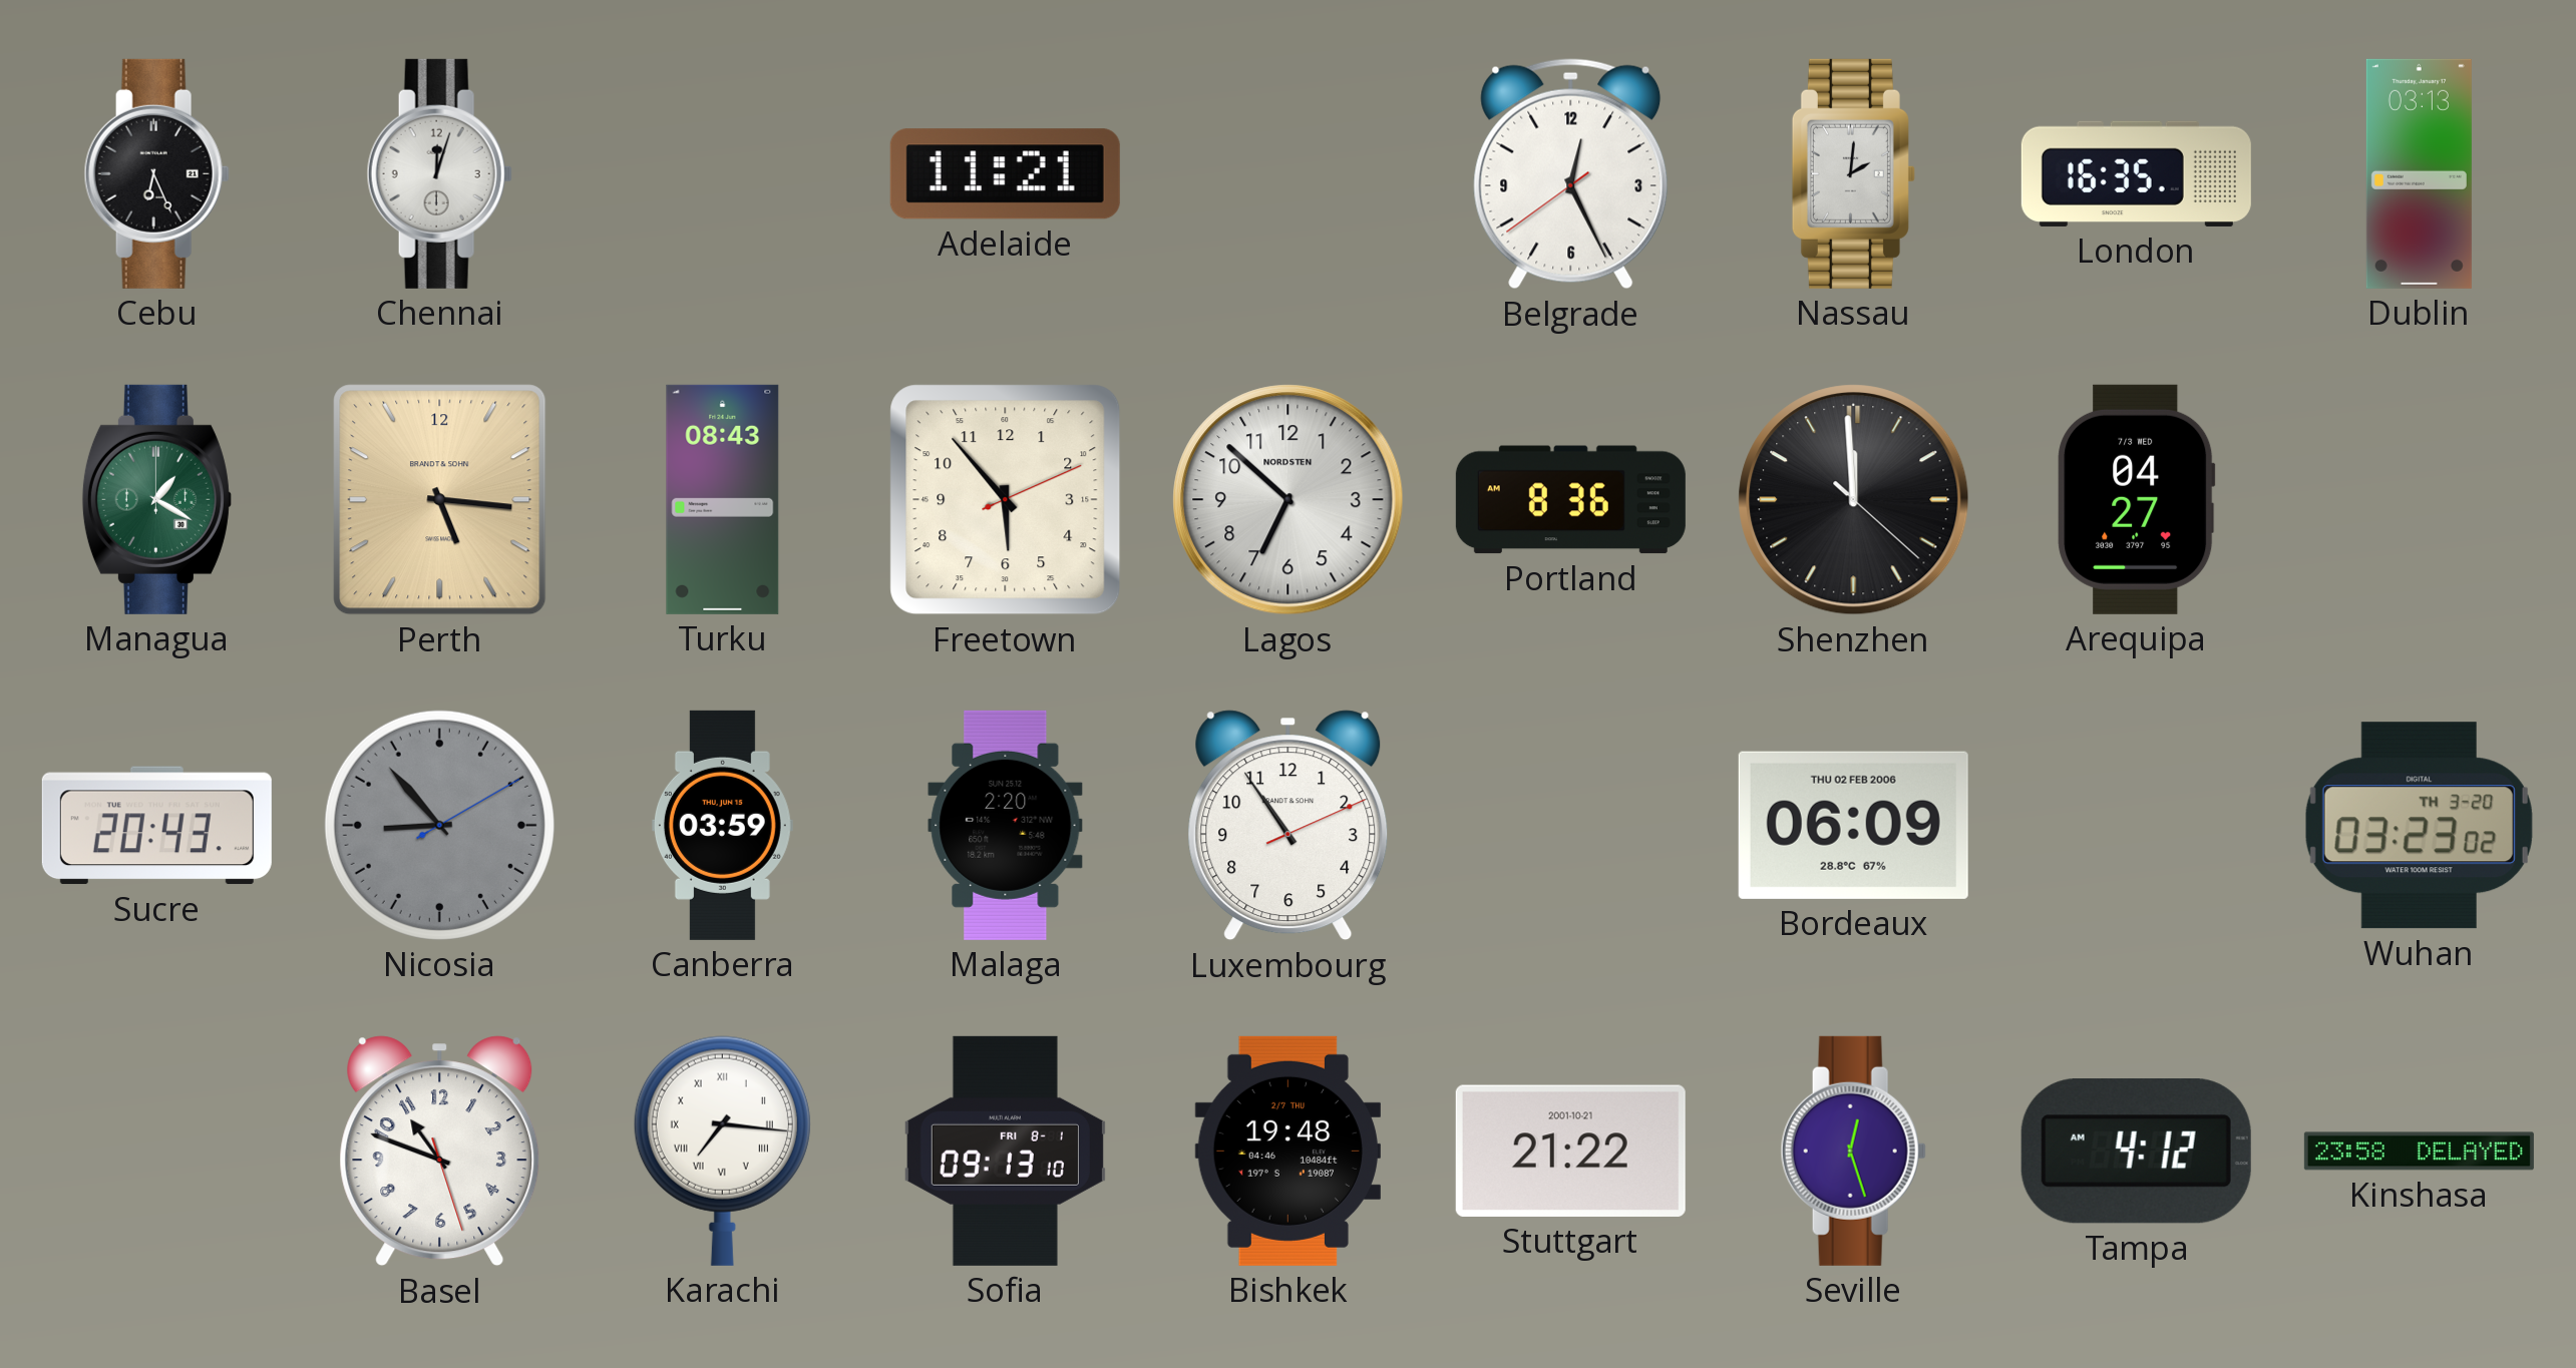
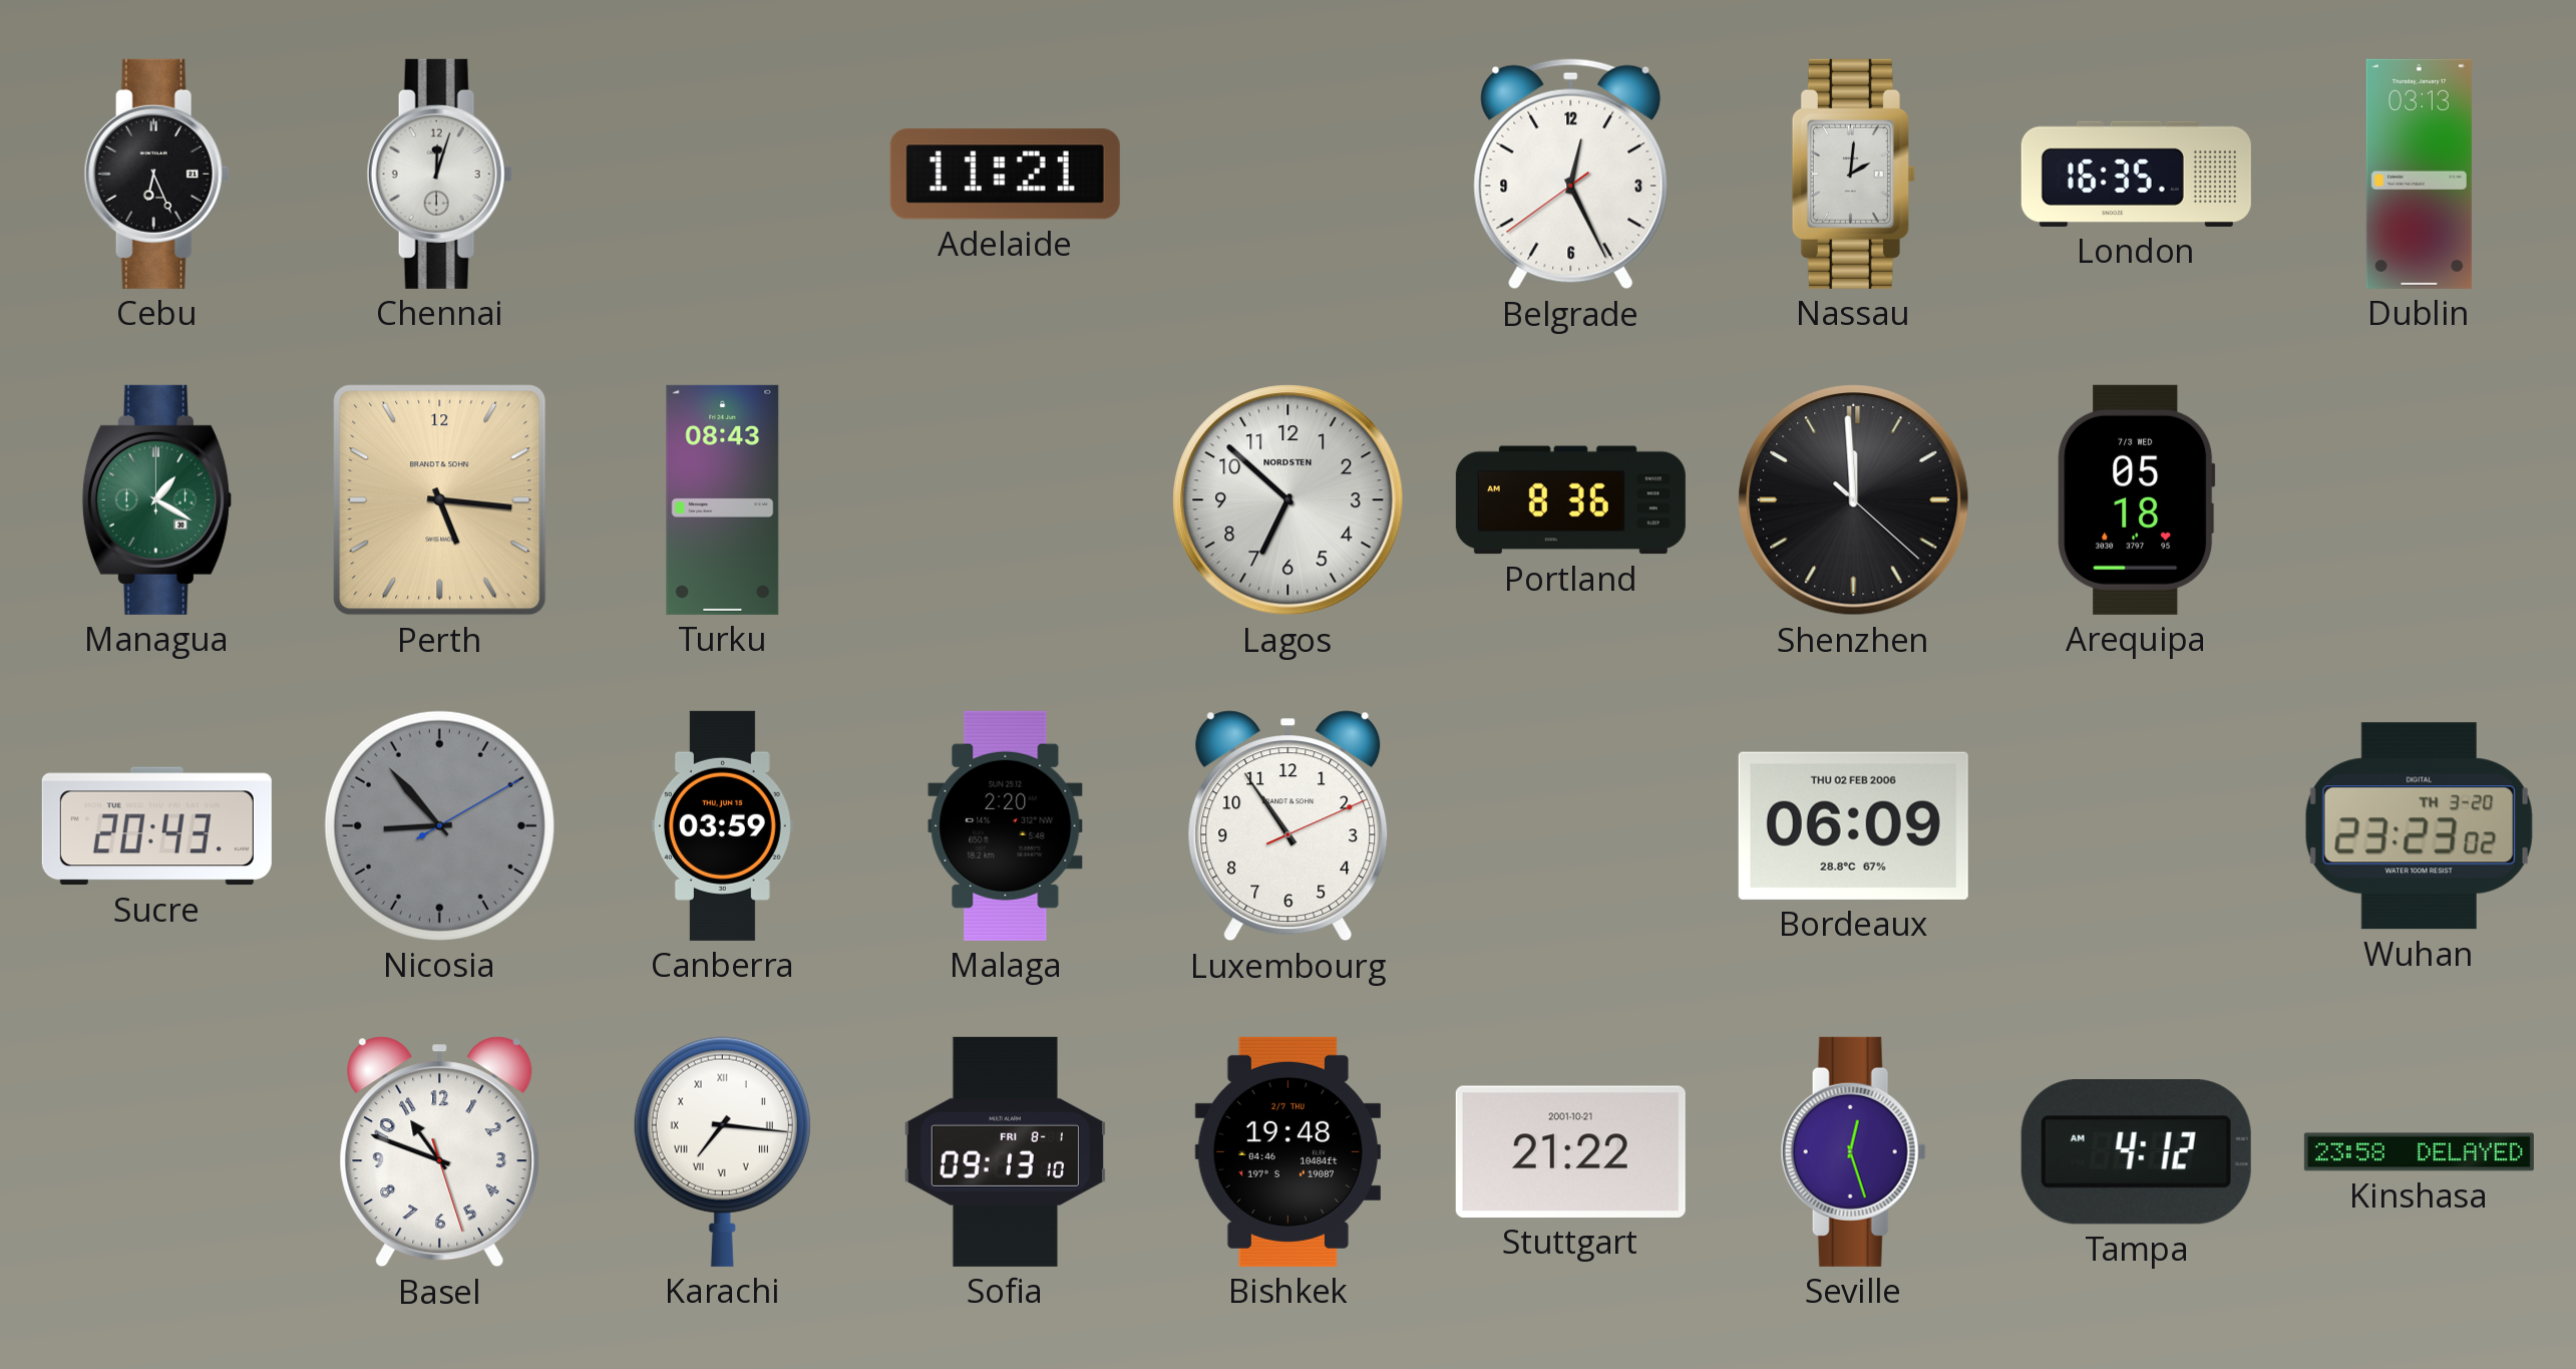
Freetown: 5:53 -> none (1006, 500)
Arequipa: 04:27 -> 05:18 (2137, 499)
Wuhan: 03:23 -> 23:23 (2419, 826)
